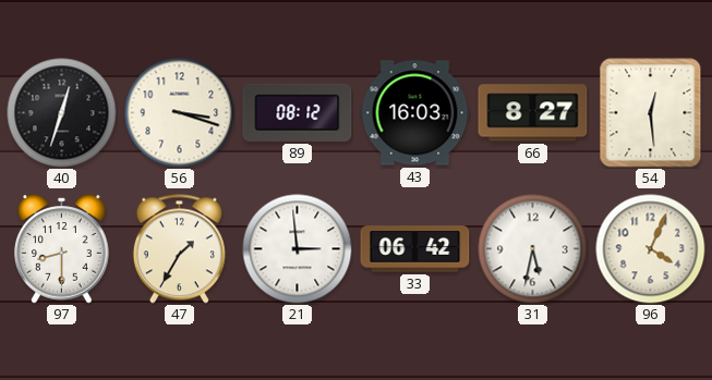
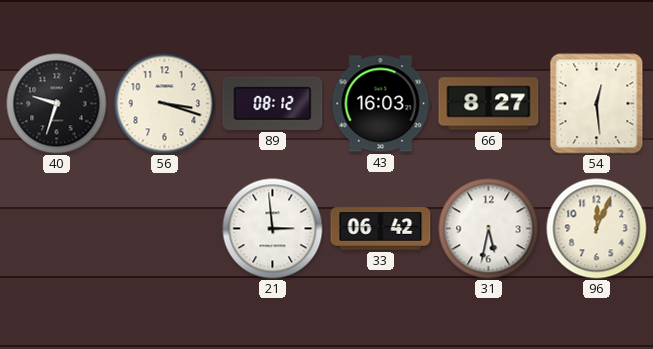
40: 12:33 -> 9:33 (57, 104)
97: 8:30 -> none (62, 249)
47: 1:35 -> none (179, 249)
96: 4:04 -> 12:04 (597, 229)
